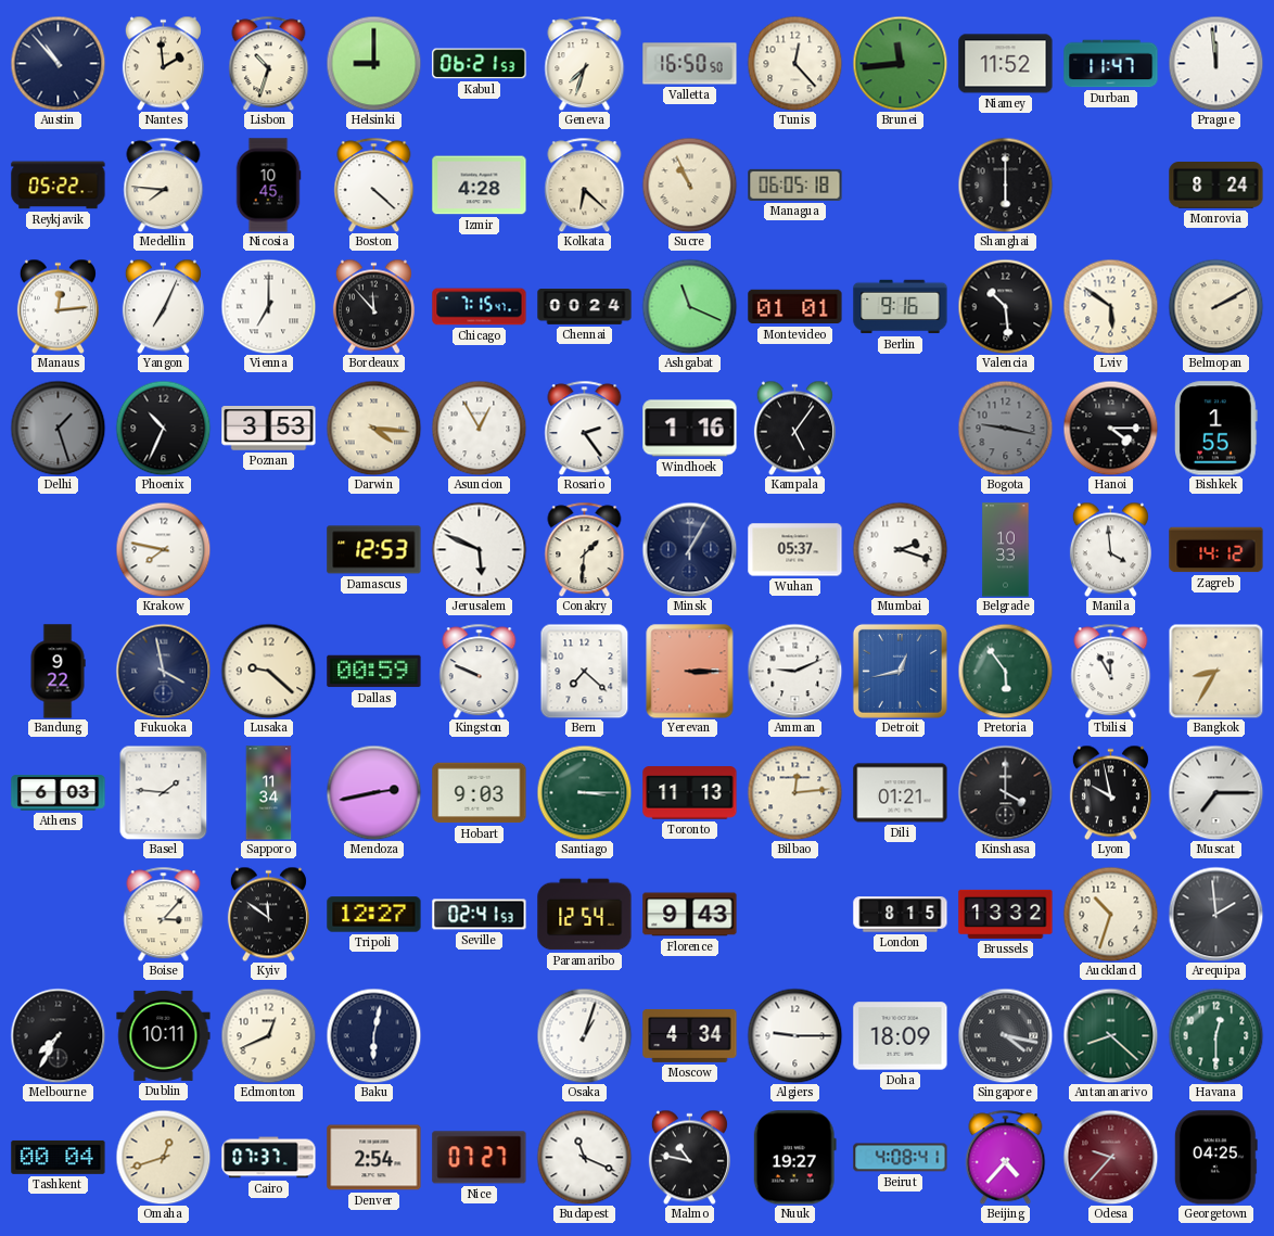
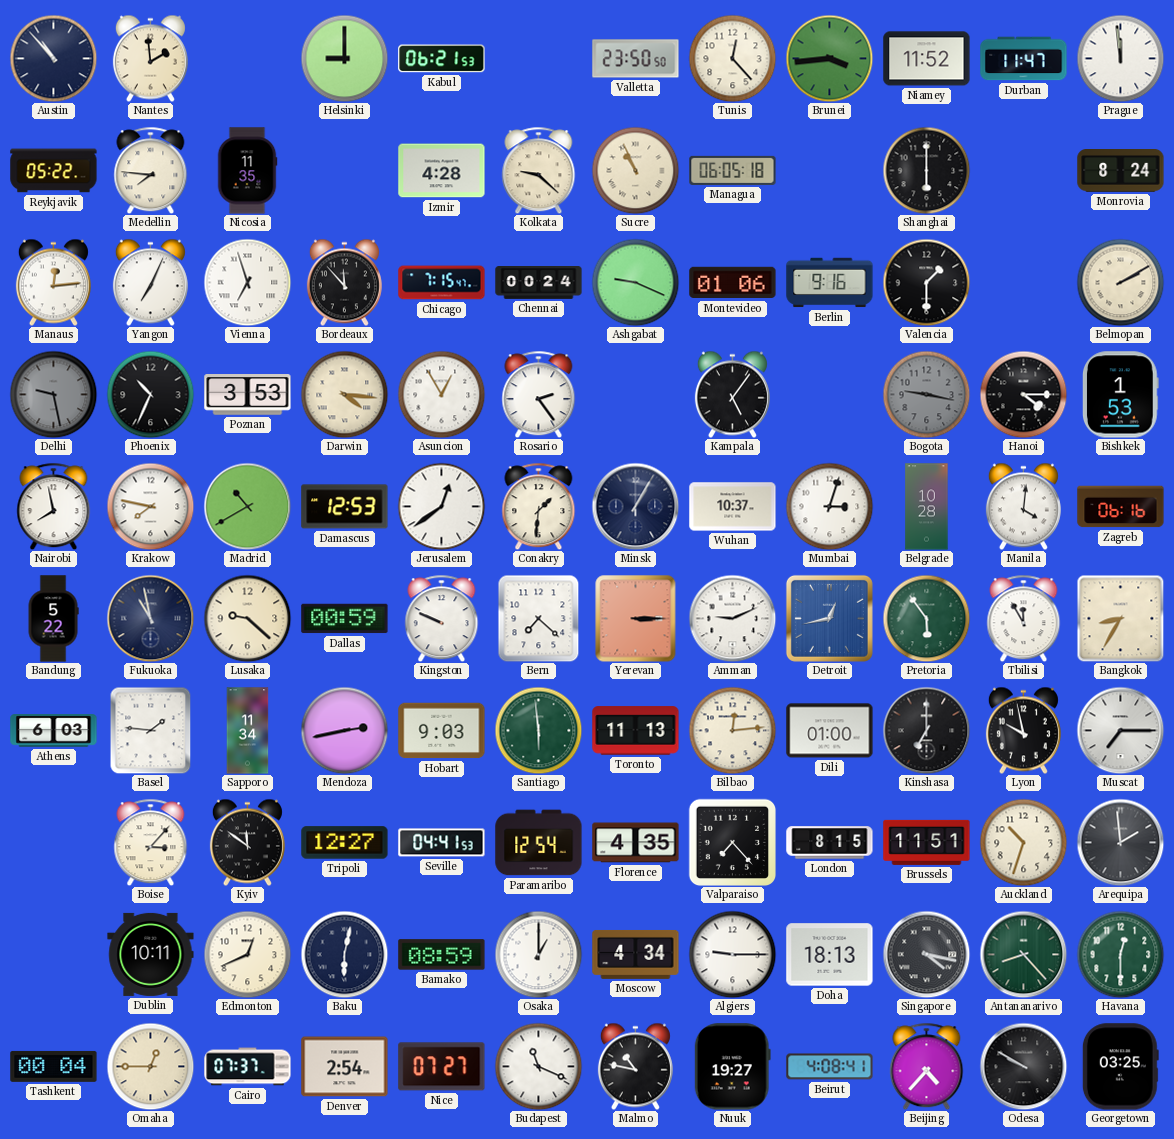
Lisbon: 10:33 -> none (269, 63)
Geneva: 7:33 -> none (585, 63)
Valletta: 16:50 -> 23:50 (636, 59)
Brunei: 11:44 -> 3:44 (829, 58)
Nicosia: 10:45 -> 11:35 (247, 171)
Boston: 4:22 -> none (374, 184)
Kolkata: 6:22 -> 9:22 (539, 170)
Vienna: 7:00 -> 6:57 (247, 282)
Ashgabat: 11:19 -> 9:19 (635, 282)
Montevideo: 01:01 -> 01:06 (733, 283)
Valencia: 10:29 -> 1:30 (926, 282)
Lviv: 5:51 -> none (1110, 306)
Delhi: 1:27 -> 9:28 (53, 394)
Windhoek: 1:16 -> none (690, 429)
Bishkek: 1:55 -> 1:53 (1121, 395)
Nairobi: none -> 7:58 (54, 506)
Madrid: none -> 10:40 (247, 506)
Jerusalem: 5:49 -> 12:39 (441, 506)
Wuhan: 05:37 -> 10:37 (733, 507)
Mumbai: 2:18 -> 3:03 (829, 506)
Belgrade: 10:33 -> 10:28 (927, 507)
Manila: 3:59 -> 4:01 (1023, 506)
Zagreb: 14:12 -> 06:16 (1121, 507)
Bandung: 9:22 -> 5:22 (53, 619)
Fukuoka: 3:58 -> 10:58 (150, 618)
Santiago: 3:15 -> 5:59 (538, 730)
Dili: 01:21 -> 01:00 (830, 731)
Kinshasa: 4:00 -> 7:00 (926, 730)
Seville: 02:41 -> 04:41 (442, 843)
Florence: 9:43 -> 4:35 (636, 843)
Valparaiso: none -> 7:23 (732, 842)
Brussels: 13:32 -> 11:51 (927, 842)
Melbourne: 7:35 -> none (58, 1035)
Bamako: none -> 08:59 (442, 955)
Osaka: 1:03 -> 1:00 (538, 954)
Doha: 18:09 -> 18:13 (830, 955)
Antananarivo: 8:22 -> 8:23 (1023, 954)
Omaha: 12:42 -> 12:45 (150, 1066)
Odesa: 9:37 -> 9:50 (1023, 1066)
Odesa dial: burgundy -> black (1023, 1066)
Georgetown: 04:25 -> 03:25 (1120, 1067)
